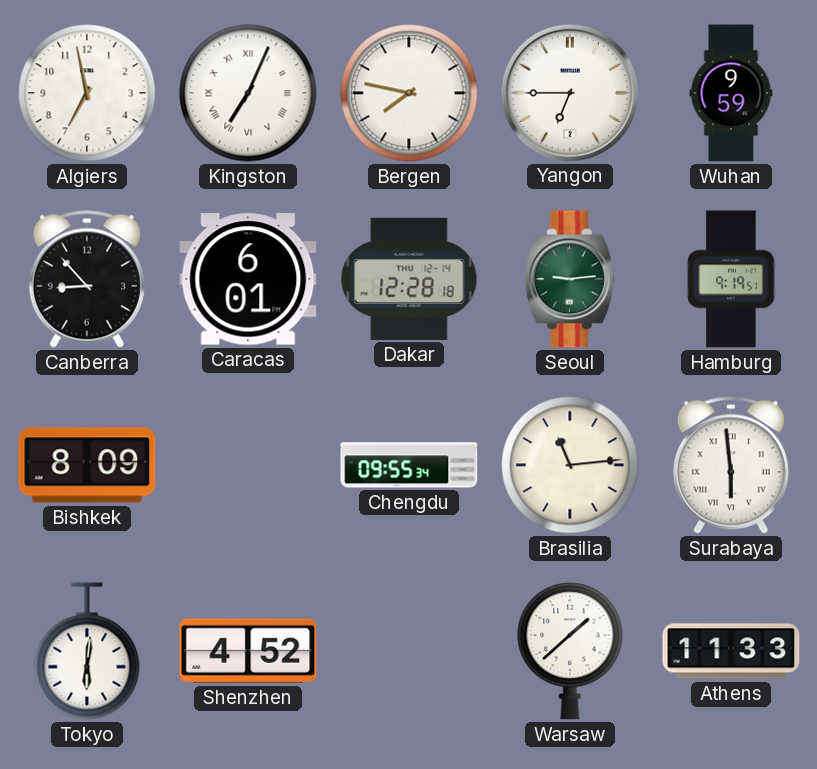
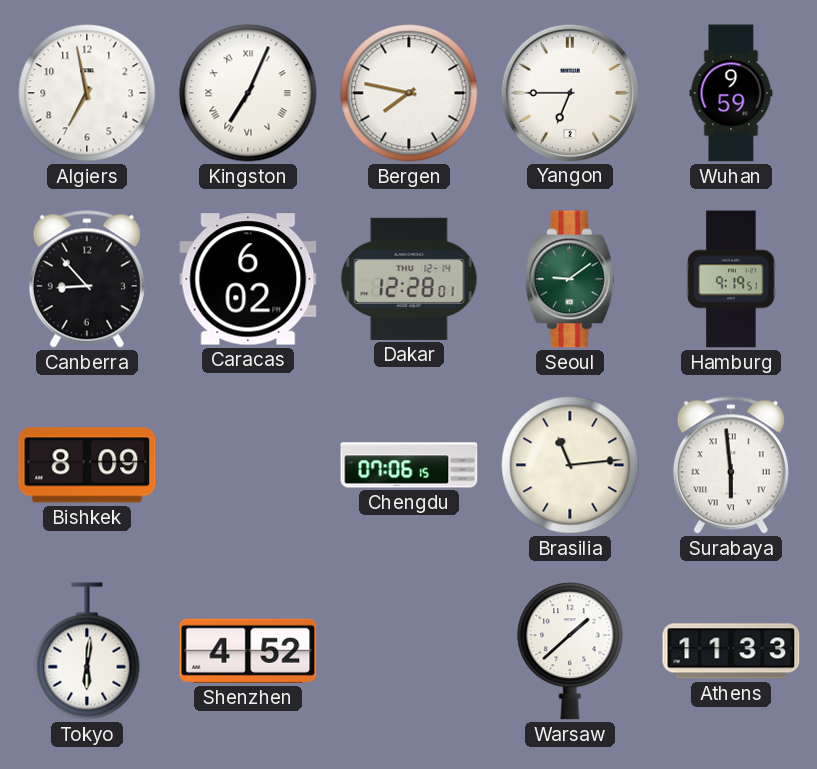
Caracas: 6:01 -> 6:02 (248, 279)
Dakar: 12:28:18 -> 12:28:01 (409, 279)
Seoul: 9:14 -> 9:09 (570, 279)
Chengdu: 09:55 -> 07:06 (409, 465)
